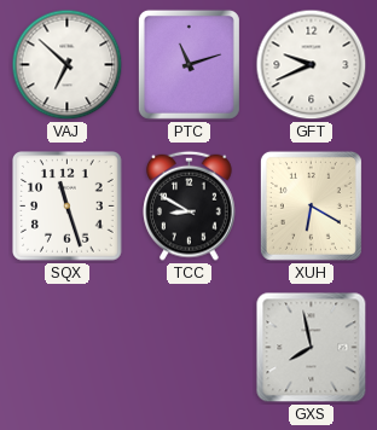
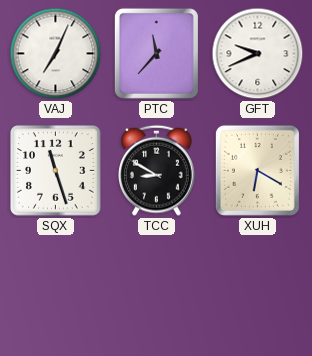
VAJ: 6:52 -> 7:04 (56, 54)
PTC: 11:12 -> 11:37 (156, 53)
GXS: 7:58 -> none (312, 348)
